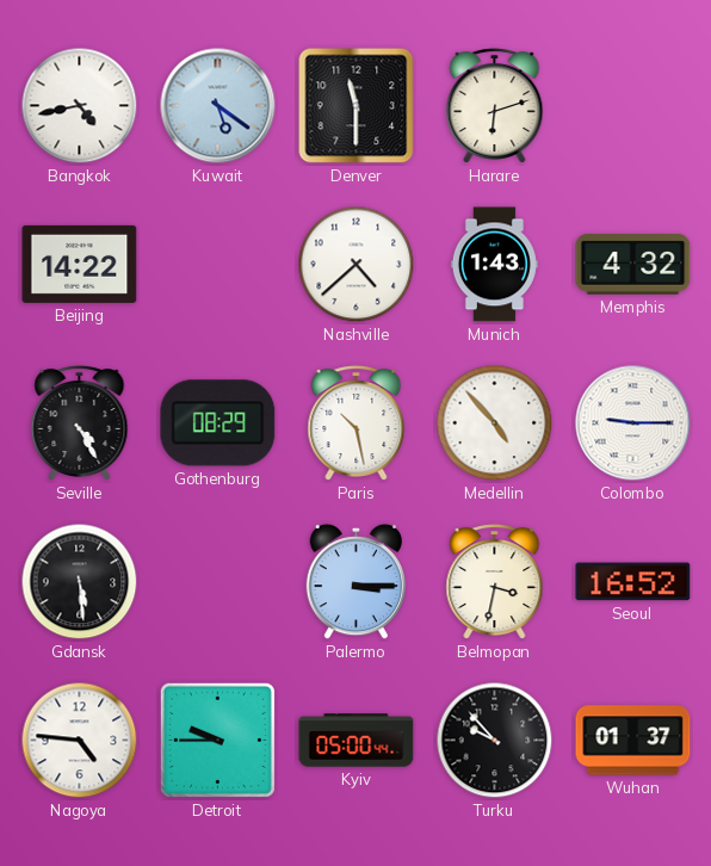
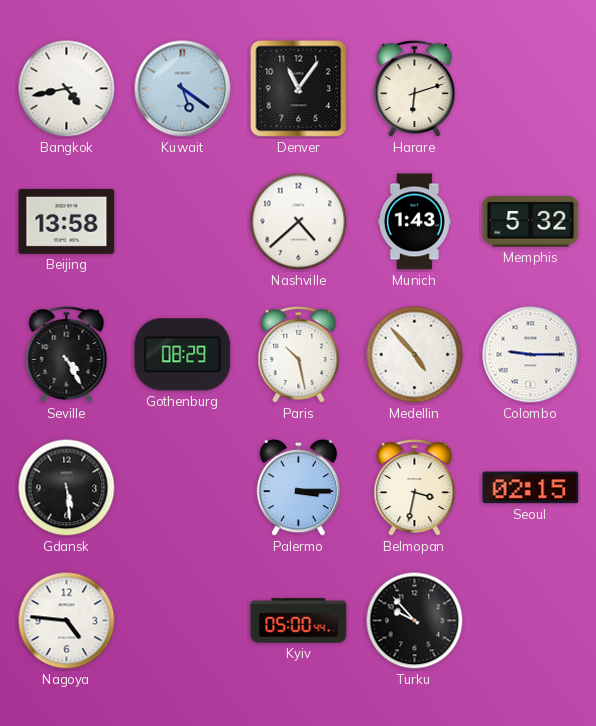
Denver: 11:30 -> 11:06 (299, 89)
Beijing: 14:22 -> 13:58 (67, 221)
Memphis: 4:32 -> 5:32 (531, 222)
Seoul: 16:52 -> 02:15 (531, 488)
Detroit: 9:45 -> none (217, 740)
Wuhan: 01:37 -> none (633, 741)
